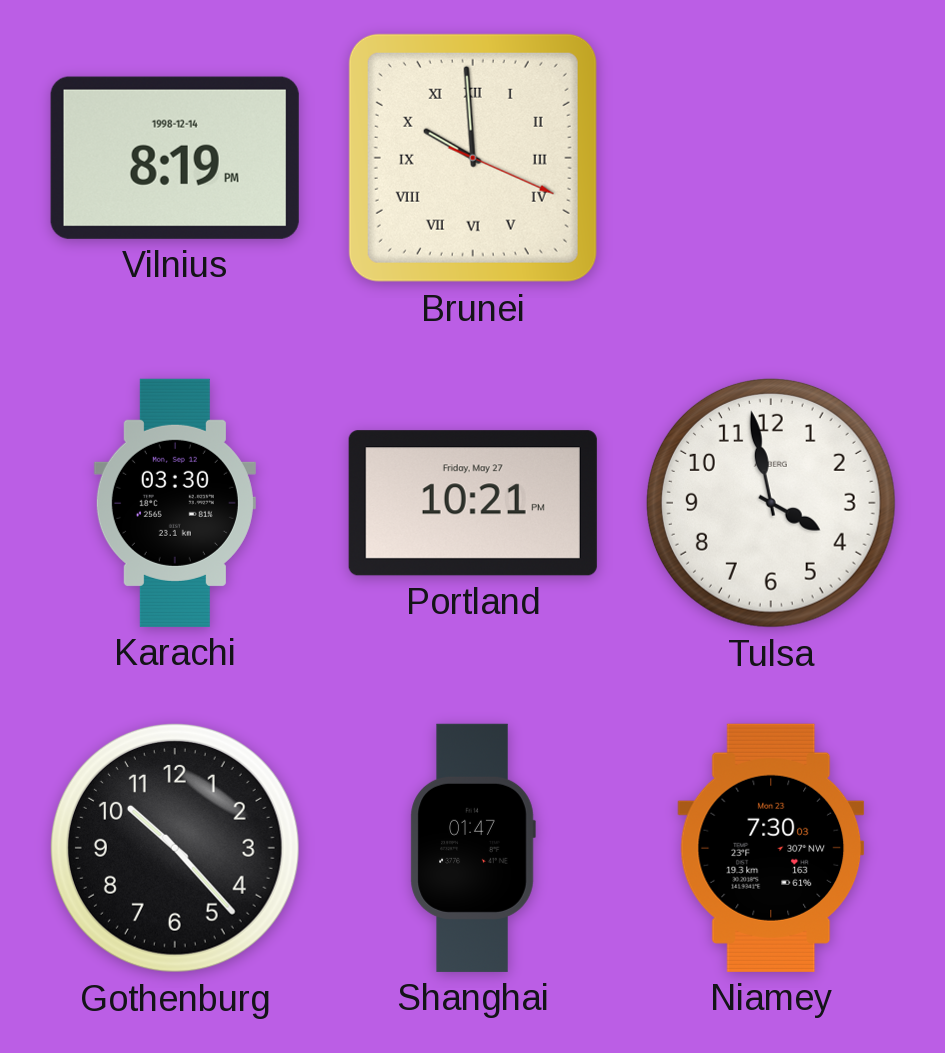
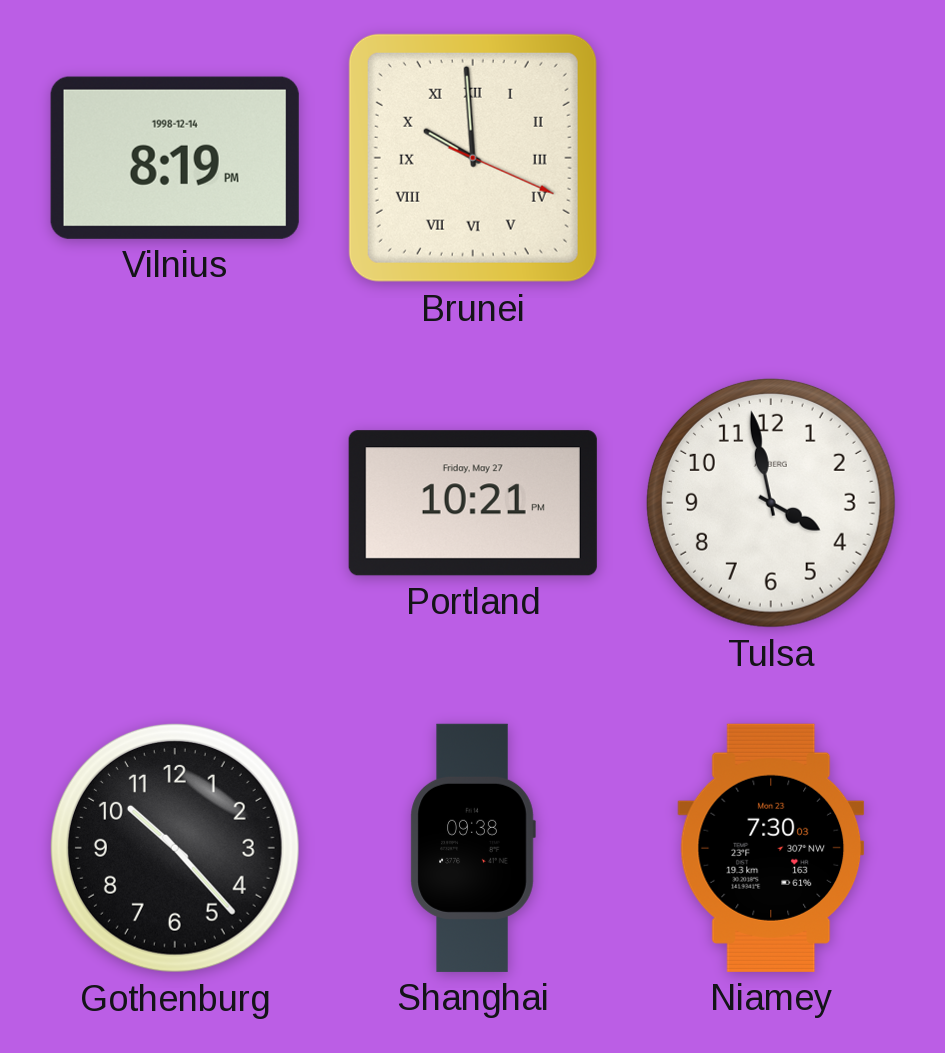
Karachi: 03:30 -> none (175, 503)
Shanghai: 01:47 -> 09:38 (473, 848)
